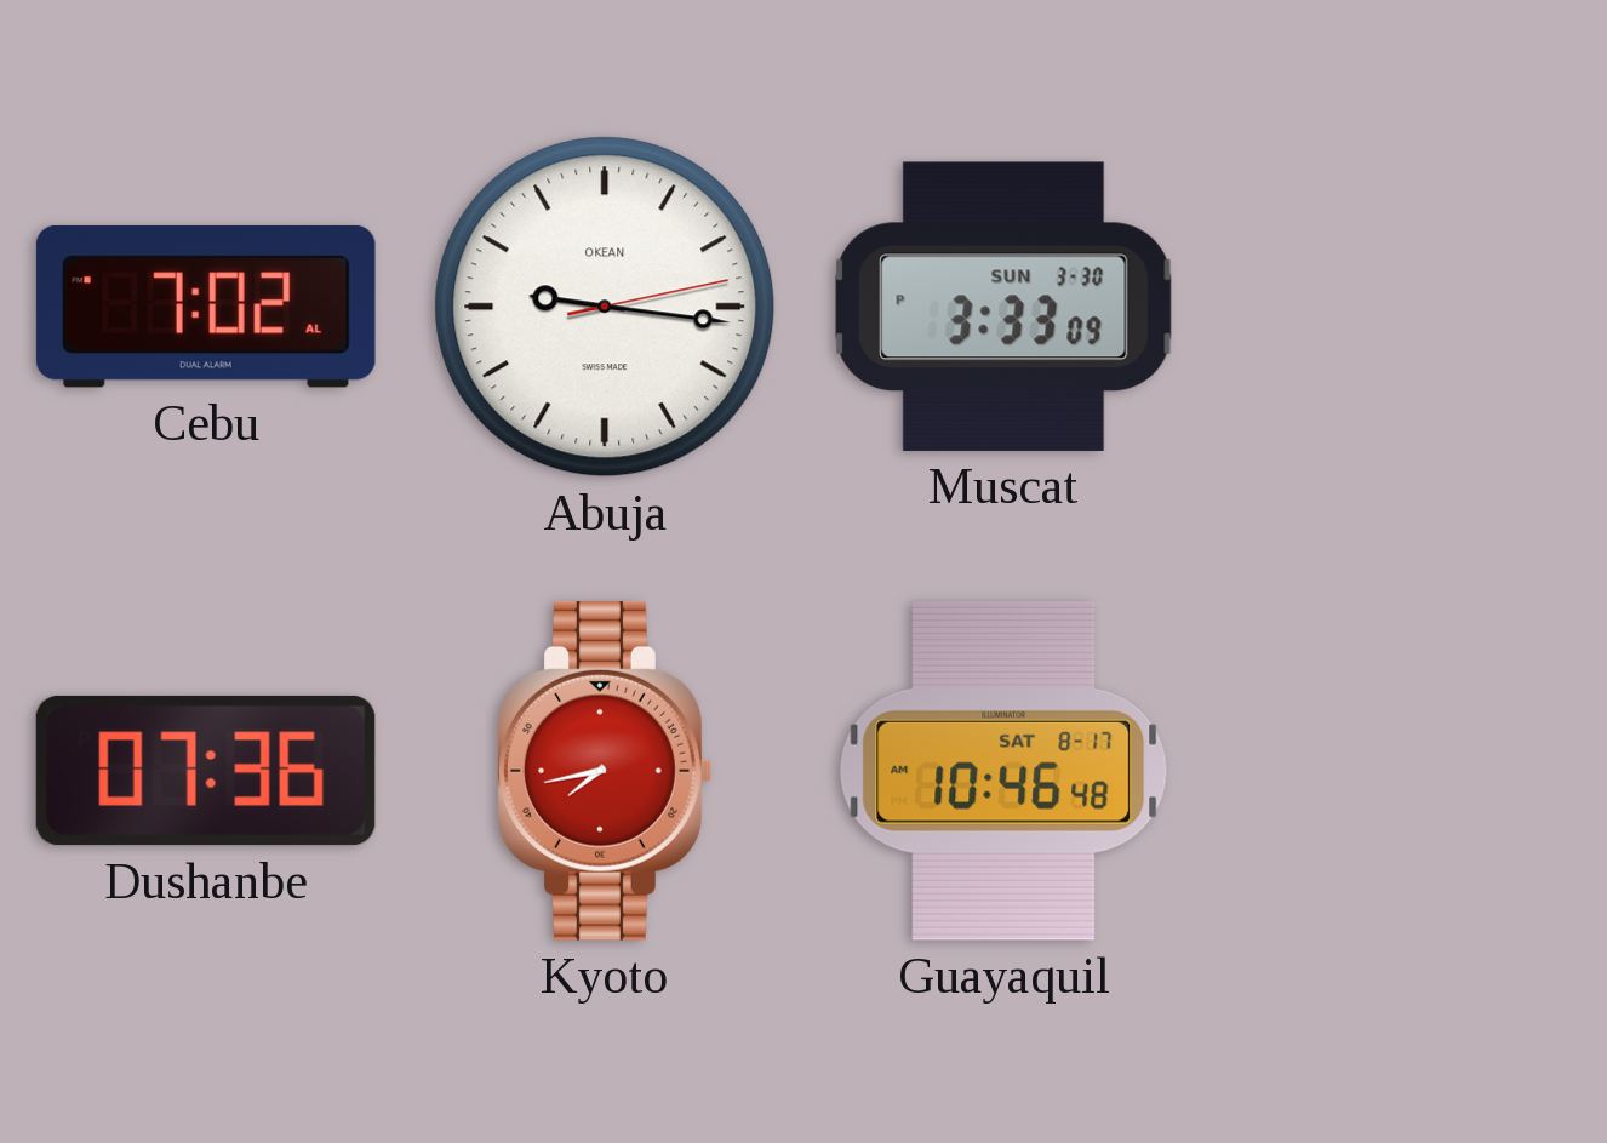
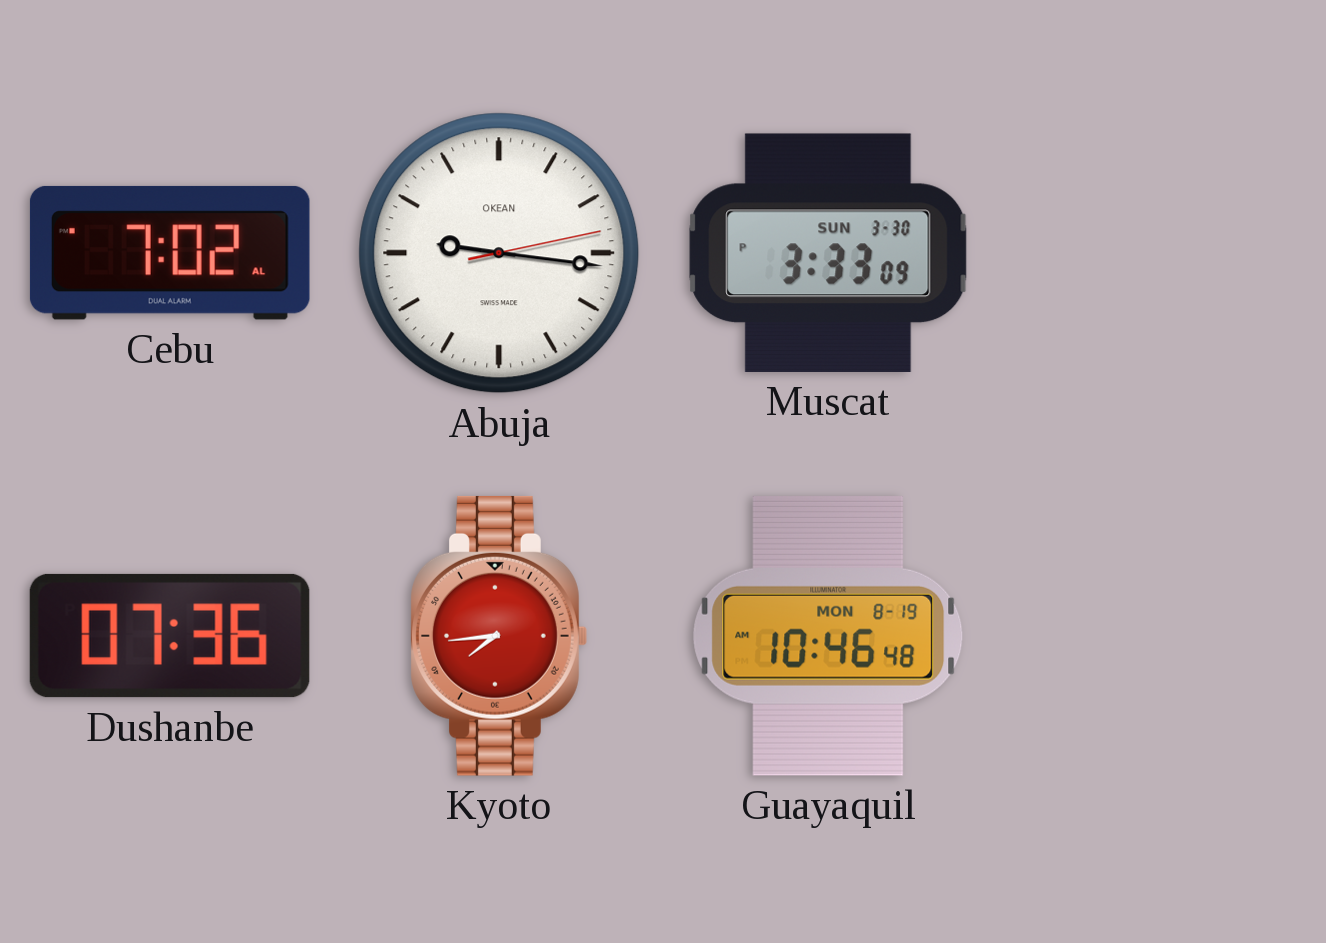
Kyoto: 7:43 -> 7:44 (499, 636)
Guayaquil date: SAT 8-17 -> MON 8-19 (828, 636)
